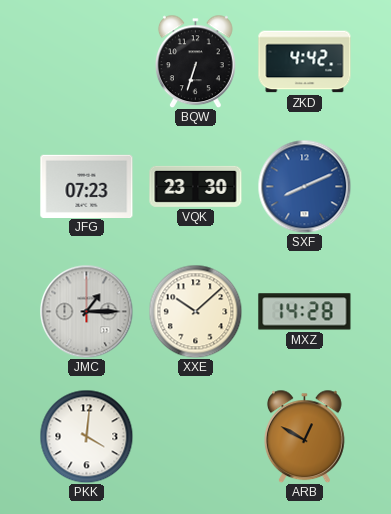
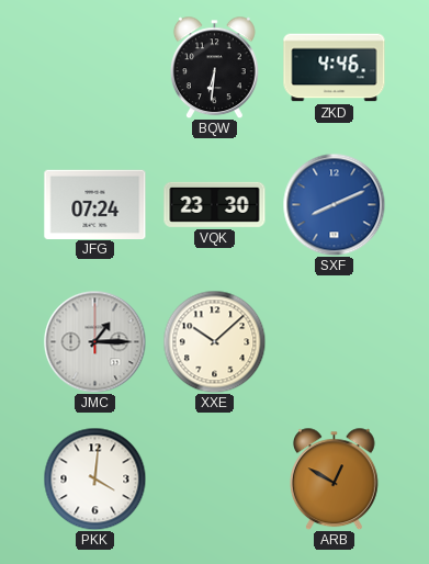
BQW: 6:33 -> 6:31 (214, 67)
ZKD: 4:42 -> 4:46 (335, 68)
JFG: 07:23 -> 07:24 (95, 204)
MXZ: 14:28 -> none (305, 312)
